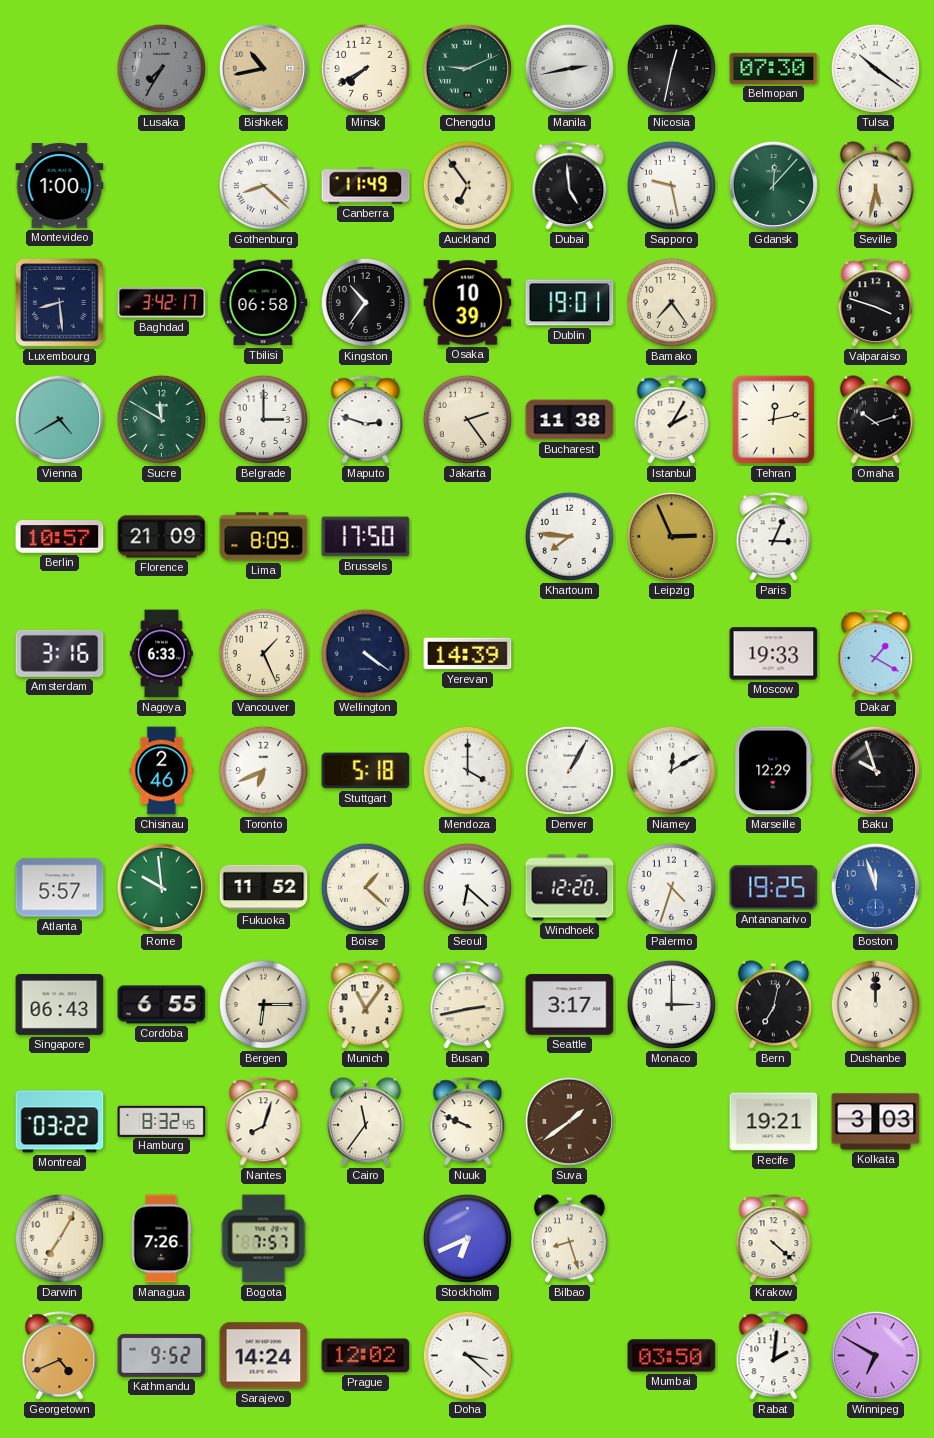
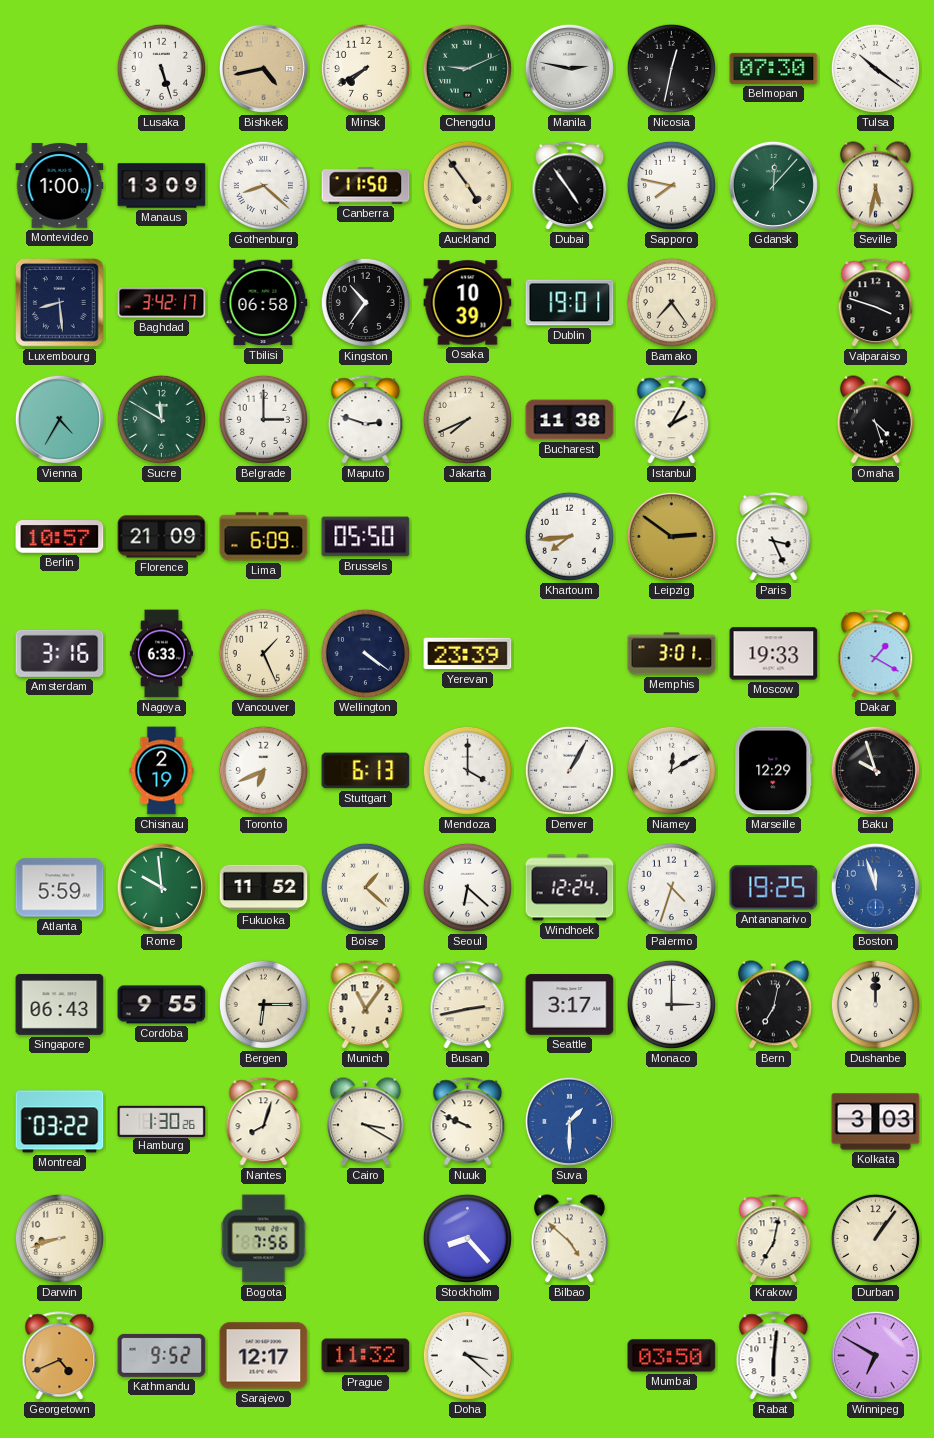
Lusaka: 7:35 -> 5:27 (161, 68)
Lusaka dial: grey -> white (161, 68)
Bishkek: 10:43 -> 4:43 (263, 68)
Manila: 2:43 -> 2:47 (569, 68)
Manaus: none -> 13:09 (162, 186)
Canberra: 11:49 -> 11:50 (366, 186)
Auckland: 6:54 -> 4:54 (467, 185)
Dubai: 4:59 -> 4:54 (570, 186)
Sapporo: 9:28 -> 7:47 (671, 185)
Vienna: 4:40 -> 4:35 (59, 419)
Jakarta: 2:24 -> 7:41 (467, 419)
Tehran: 12:13 -> none (774, 420)
Omaha: 10:12 -> 4:27 (875, 420)
Lima: 8:09 -> 6:09 (264, 537)
Brussels: 17:50 -> 05:50 (366, 537)
Khartoum: 7:46 -> 7:44 (569, 536)
Leipzig: 2:56 -> 2:51 (671, 536)
Paris: 3:04 -> 3:26 (774, 537)
Yerevan: 14:39 -> 23:39 (468, 654)
Memphis: none -> 3:01 (672, 654)
Chisinau: 2:46 -> 2:19 (162, 771)
Stuttgart: 5:18 -> 6:13 (366, 771)
Atlanta: 5:57 -> 5:59 (60, 888)
Windhoek: 12:20 -> 12:24 (570, 888)
Cordoba: 6:55 -> 9:55 (162, 1005)
Hamburg: 8:32 -> 1:30 (162, 1121)
Cairo: 11:36 -> 3:20 (365, 1122)
Suva: 1:39 -> 1:30 (569, 1121)
Suva dial: brown -> blue (569, 1121)
Recife: 19:21 -> none (774, 1122)
Darwin: 7:05 -> 8:42 (59, 1238)
Managua: 7:26 -> none (161, 1239)
Bogota: 7:57 -> 7:56 (264, 1239)
Stockholm: 6:41 -> 8:23 (467, 1238)
Bilbao: 8:27 -> 4:52 (569, 1239)
Krakow: 4:22 -> 7:02 (774, 1239)
Durban: none -> 1:06 (875, 1238)
Sarajevo: 14:24 -> 12:17 (264, 1356)
Prague: 12:02 -> 11:32 (366, 1356)
Rabat: 2:01 -> 6:01 (774, 1356)
